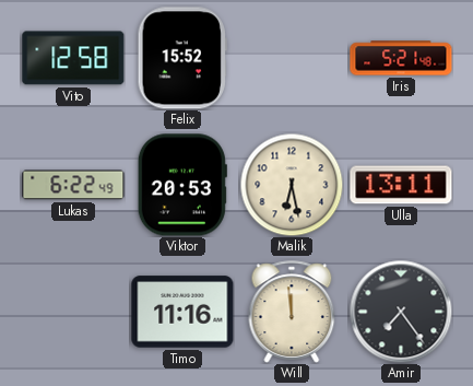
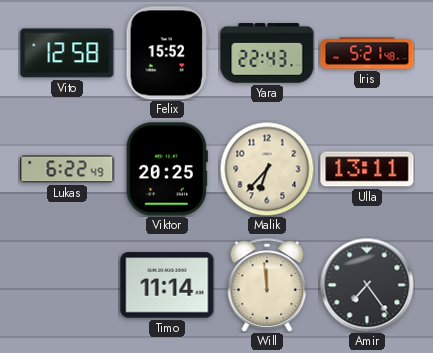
Yara: none -> 22:43 (267, 53)
Viktor: 20:53 -> 20:25 (167, 169)
Malik: 6:28 -> 6:37 (267, 169)
Timo: 11:16 -> 11:14 (167, 285)
